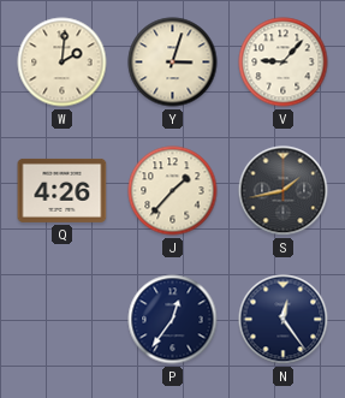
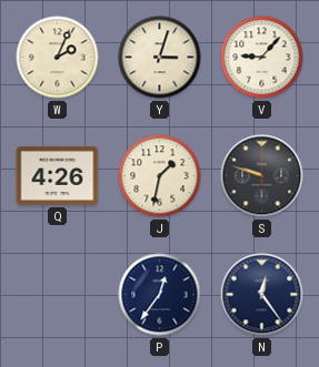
W: 2:01 -> 2:04 (58, 58)
J: 1:37 -> 1:32 (160, 176)
S: 1:43 -> 9:48 (262, 176)
